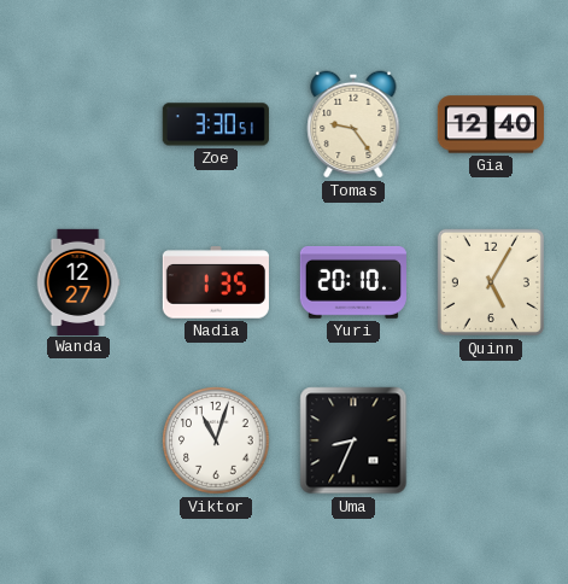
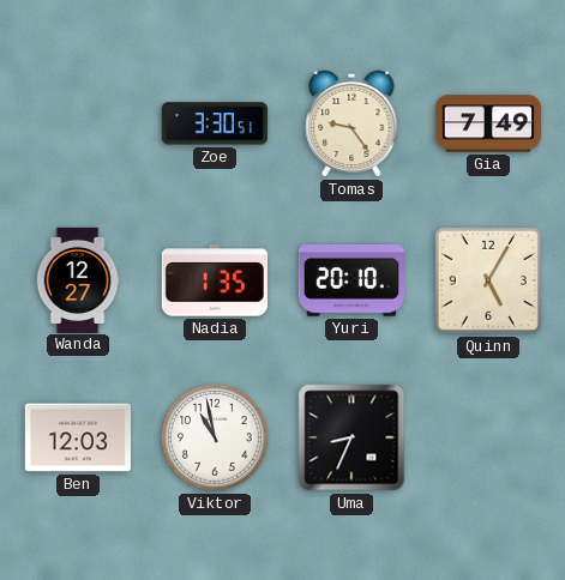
Gia: 12:40 -> 7:49 (488, 123)
Ben: none -> 12:03 (78, 437)
Viktor: 11:03 -> 10:58 (215, 437)
